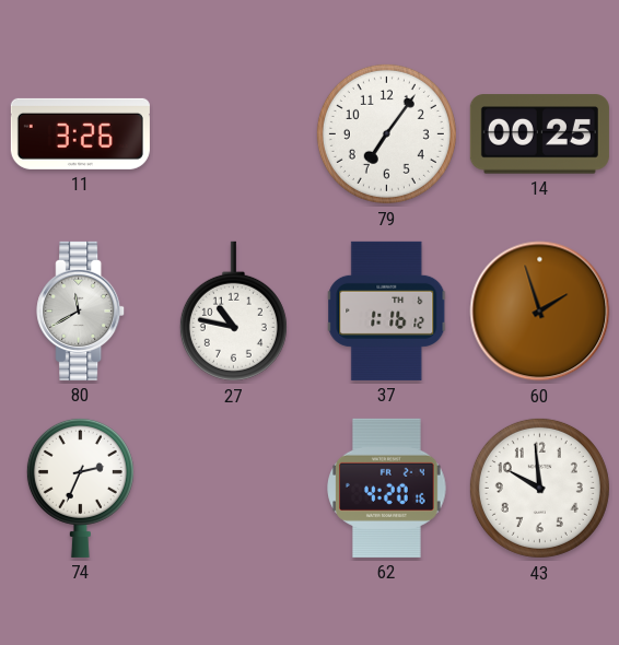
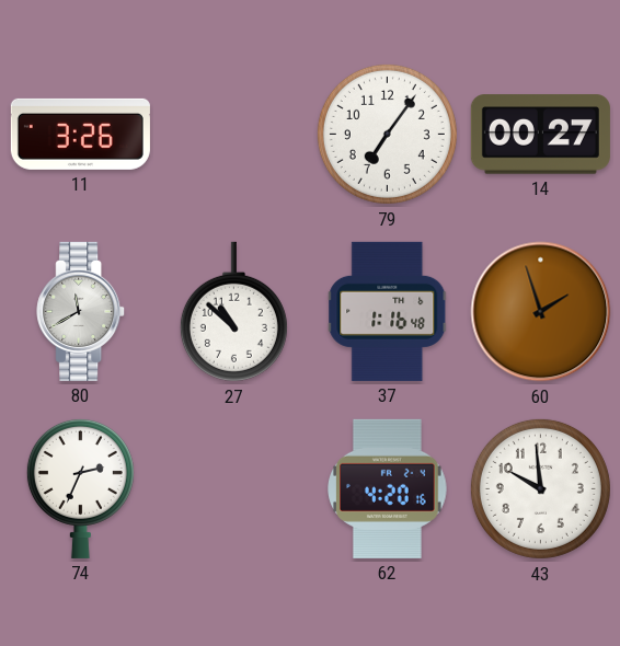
14: 00:25 -> 00:27 (540, 135)
27: 10:47 -> 10:52 (233, 312)
37: 1:16:12 -> 1:16:48 (388, 311)
